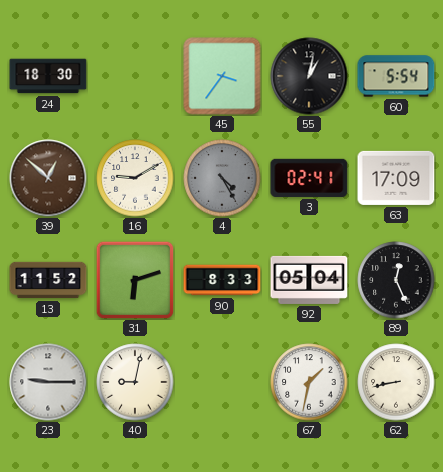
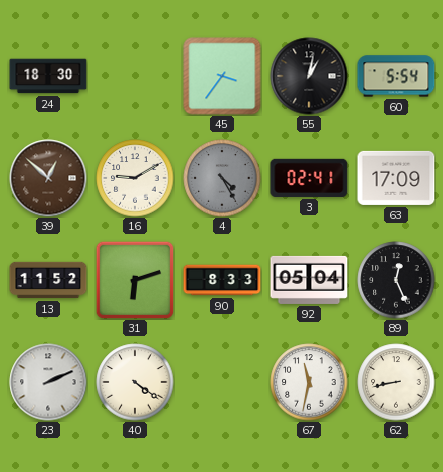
23: 9:15 -> 2:11 (48, 382)
40: 9:02 -> 4:21 (135, 382)
67: 1:32 -> 11:32 (309, 382)
